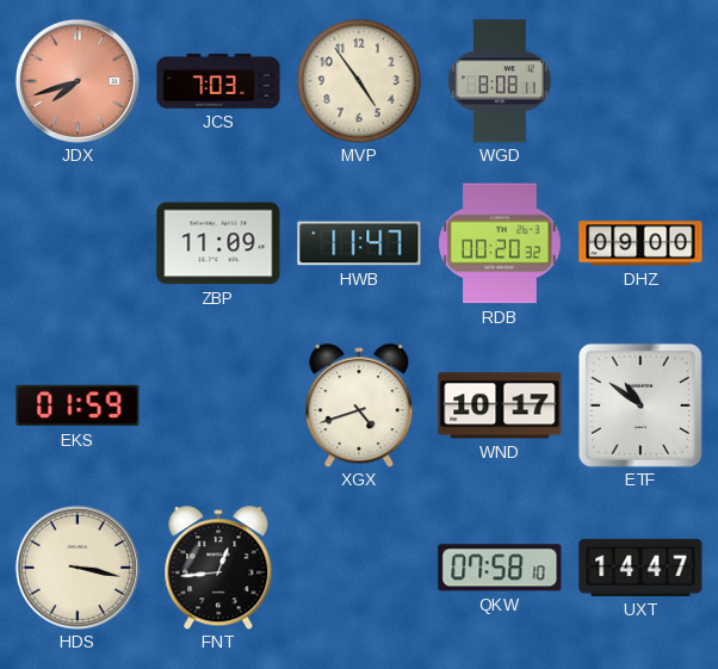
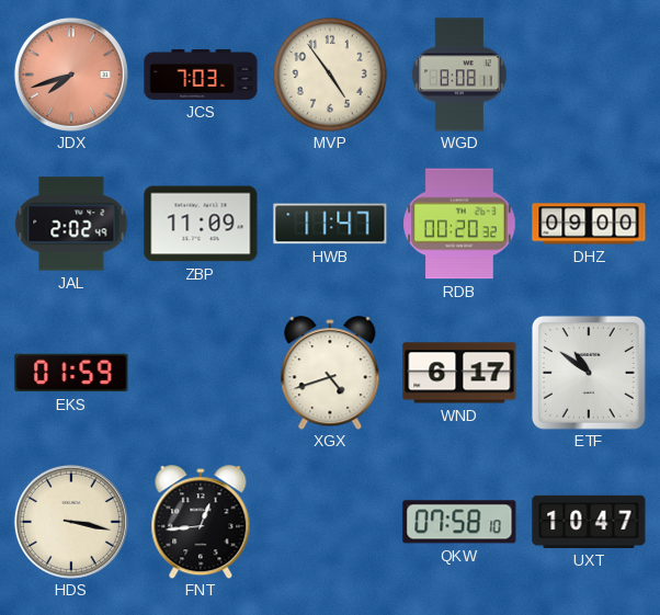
JAL: none -> 2:02 (71, 224)
WND: 10:17 -> 6:17 (459, 373)
UXT: 14:47 -> 10:47 (589, 522)
